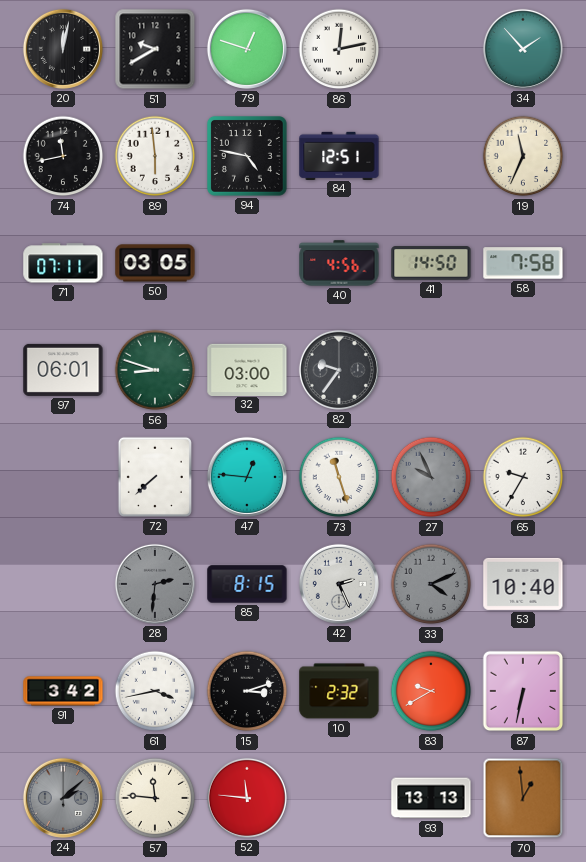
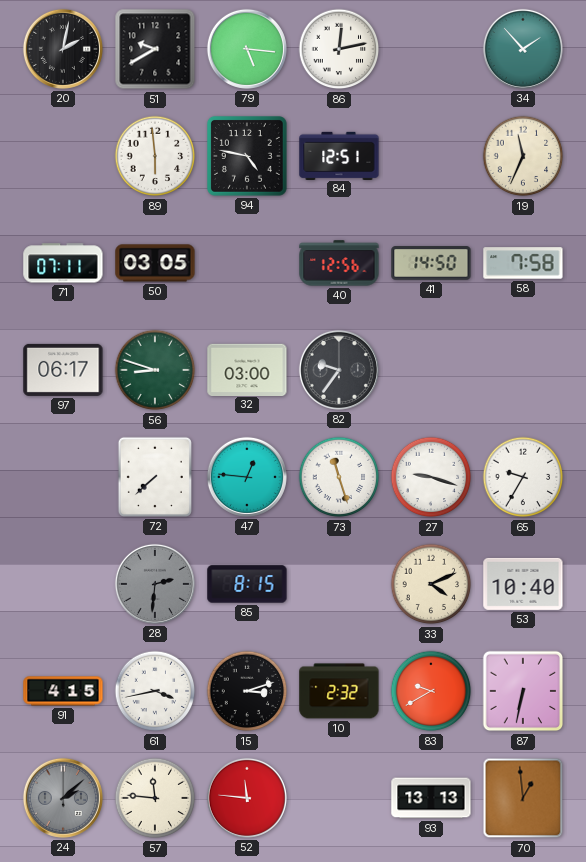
20: 12:02 -> 2:02 (63, 49)
79: 12:48 -> 5:16 (247, 49)
74: 11:43 -> none (63, 156)
40: 4:56 -> 12:56 (339, 263)
97: 06:01 -> 06:17 (63, 370)
27: 9:56 -> 9:18 (431, 477)
27 dial: grey -> white (431, 477)
42: 2:26 -> none (339, 584)
33 dial: grey -> cream (431, 584)
91: 3:42 -> 4:15 (63, 691)
